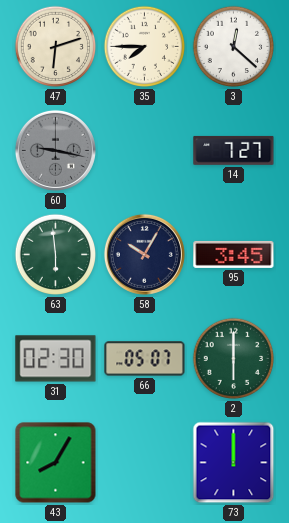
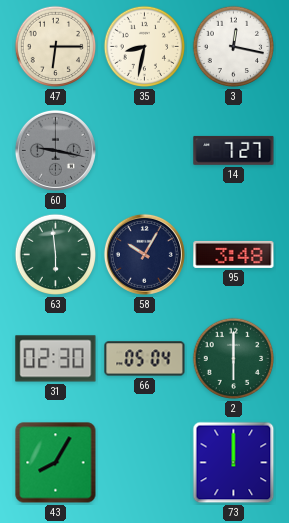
47: 6:12 -> 6:15 (56, 47)
35: 7:45 -> 8:32 (145, 47)
3: 12:22 -> 12:17 (234, 47)
95: 3:45 -> 3:48 (234, 254)
66: 05:07 -> 05:04 (145, 359)
